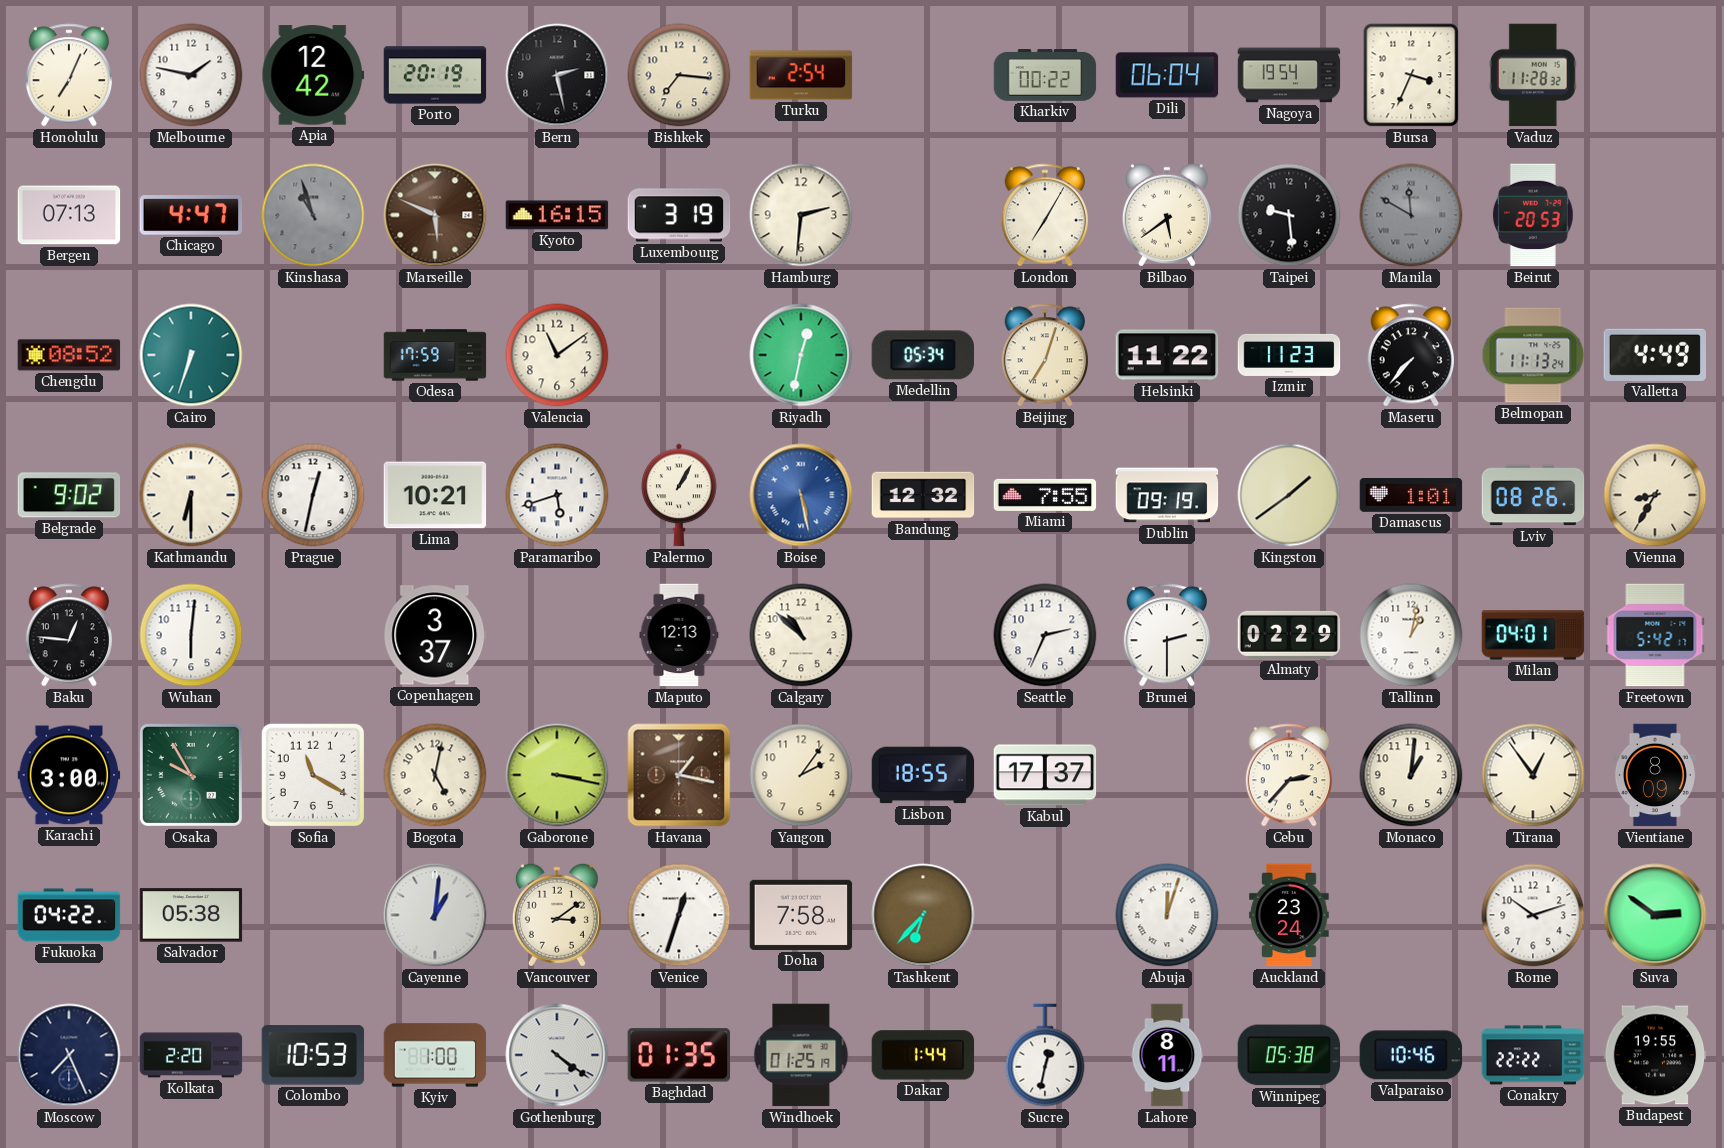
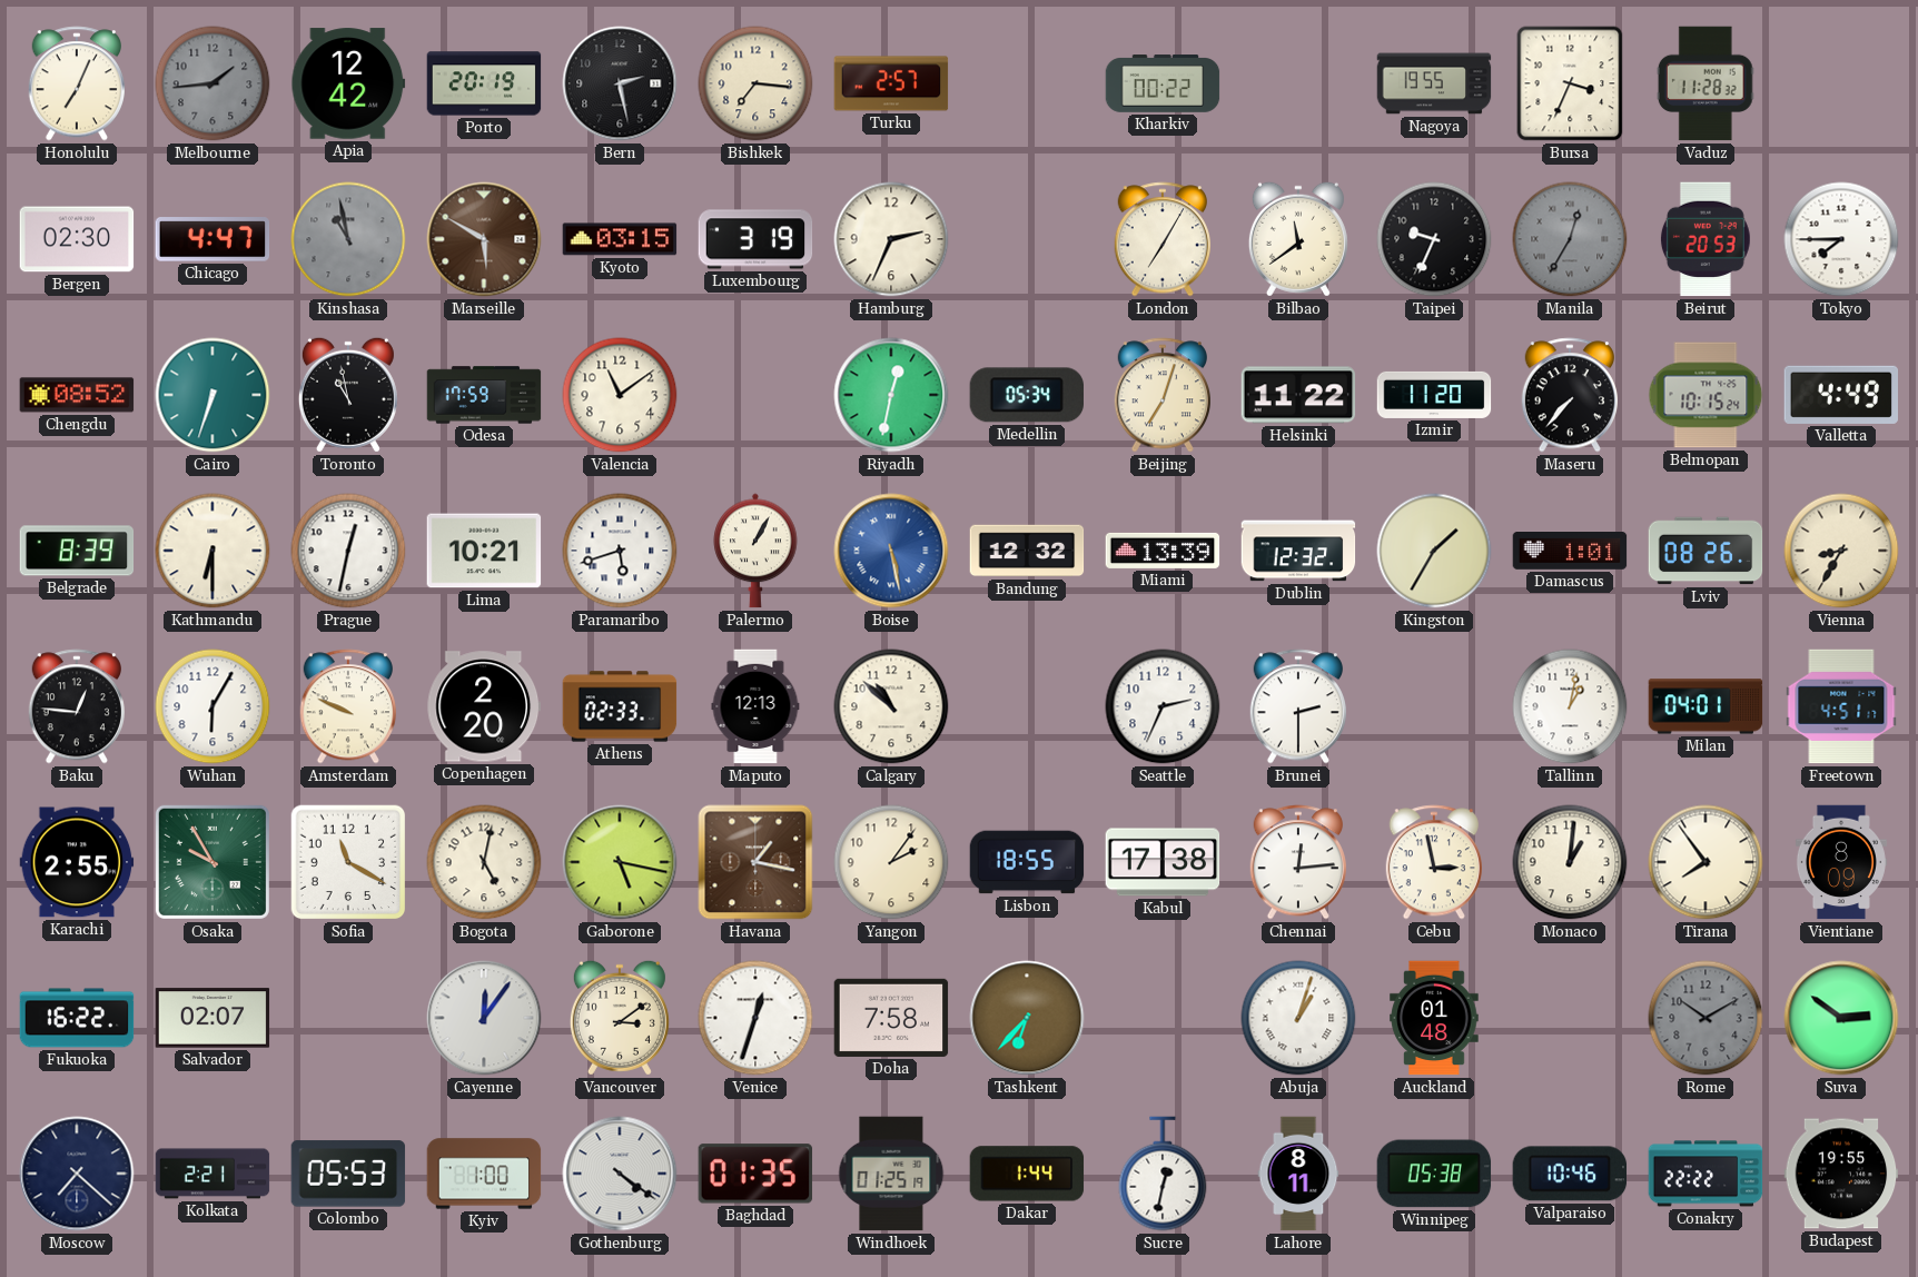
Melbourne: 1:47 -> 1:44 (212, 83)
Melbourne dial: white -> grey (212, 83)
Turku: 2:54 -> 2:57 (891, 83)
Dili: 06:04 -> none (1167, 75)
Nagoya: 19:54 -> 19:55 (1434, 83)
Bergen: 07:13 -> 02:30 (77, 239)
Kinshasa: 10:57 -> 10:58 (348, 239)
Marseille: 5:49 -> 5:50 (484, 239)
Kyoto: 16:15 -> 03:15 (620, 239)
Hamburg: 2:31 -> 2:34 (891, 239)
Bilbao: 5:39 -> 11:39 (1298, 239)
Taipei: 9:29 -> 9:34 (1434, 239)
Manila: 11:50 -> 12:35 (1570, 239)
Tokyo: none -> 7:45 (1841, 239)
Toronto: none -> 10:58 (348, 395)
Izmir: 11:23 -> 11:20 (1434, 395)
Belmopan: 11:13 -> 10:15 (1706, 395)
Belgrade: 9:02 -> 8:39 (77, 551)
Miami: 7:55 -> 13:39 (1163, 551)
Dublin: 09:19 -> 12:32 (1298, 551)
Kingston: 1:39 -> 1:35 (1434, 551)
Wuhan: 6:01 -> 6:05 (212, 706)
Amsterdam: none -> 9:49 (347, 706)
Copenhagen: 3:37 -> 2:20 (484, 706)
Athens: none -> 02:33 (620, 706)
Almaty: 02:29 -> none (1289, 635)
Freetown: 5:42 -> 4:51 (1841, 706)
Karachi: 3:00 -> 2:55 (77, 862)
Gaborone: 3:17 -> 5:17 (620, 862)
Kabul: 17:37 -> 17:38 (1163, 862)
Chennai: none -> 12:14 (1297, 862)
Cebu: 2:37 -> 2:58 (1433, 862)
Tirana: 12:54 -> 7:54 (1706, 862)
Fukuoka: 04:22 -> 16:22 (77, 1018)
Salvador: 05:38 -> 02:07 (212, 1018)
Cayenne: 1:01 -> 12:06 (484, 1018)
Abuja: 12:03 -> 1:03 (1298, 1018)
Auckland: 23:24 -> 01:48 (1434, 1018)
Rome: 10:12 -> 10:10 (1706, 1018)
Rome dial: white -> grey (1706, 1018)
Moscow: 7:26 -> 7:22 (77, 1174)
Kolkata: 2:20 -> 2:21 (212, 1174)
Colombo: 10:53 -> 05:53 (348, 1174)
